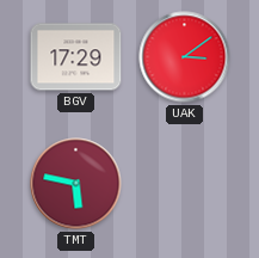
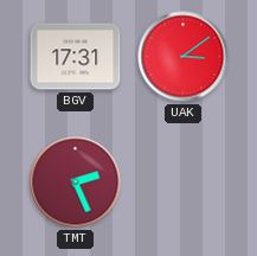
BGV: 17:29 -> 17:31 (76, 57)
TMT: 5:47 -> 2:26 (76, 183)
